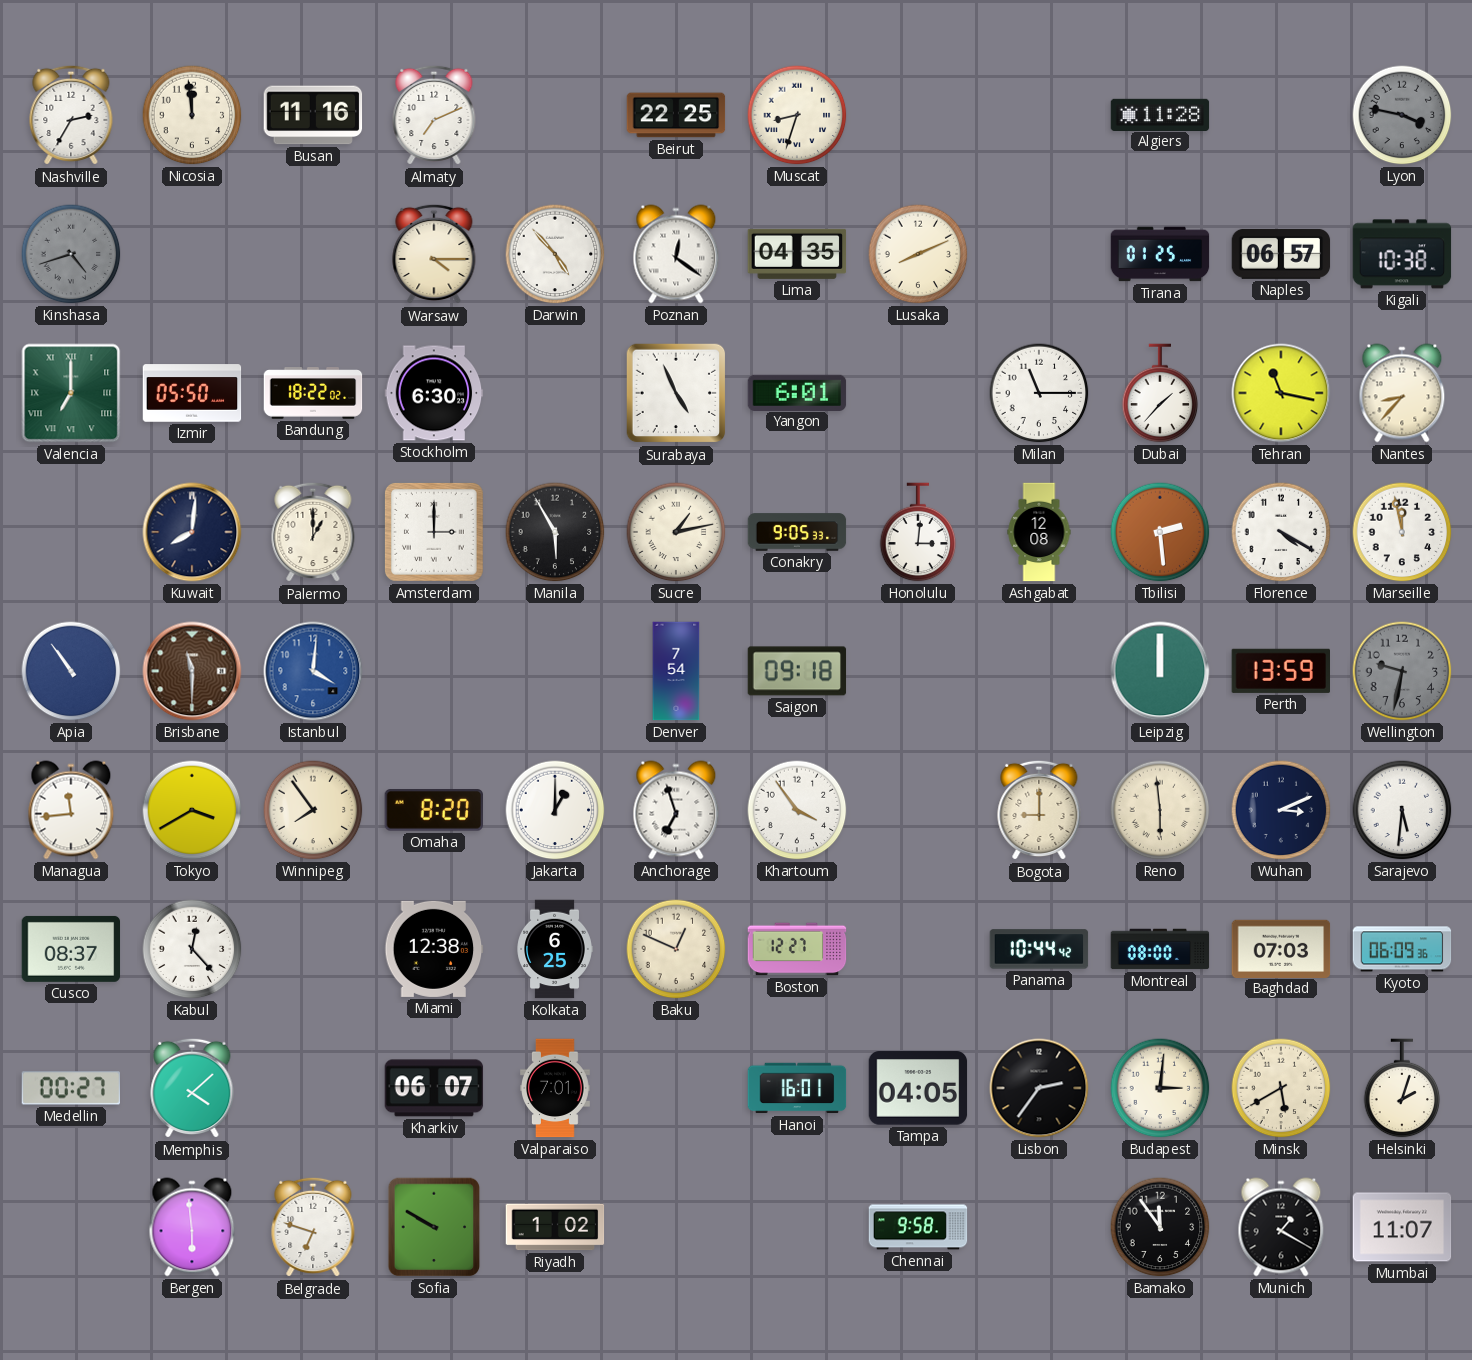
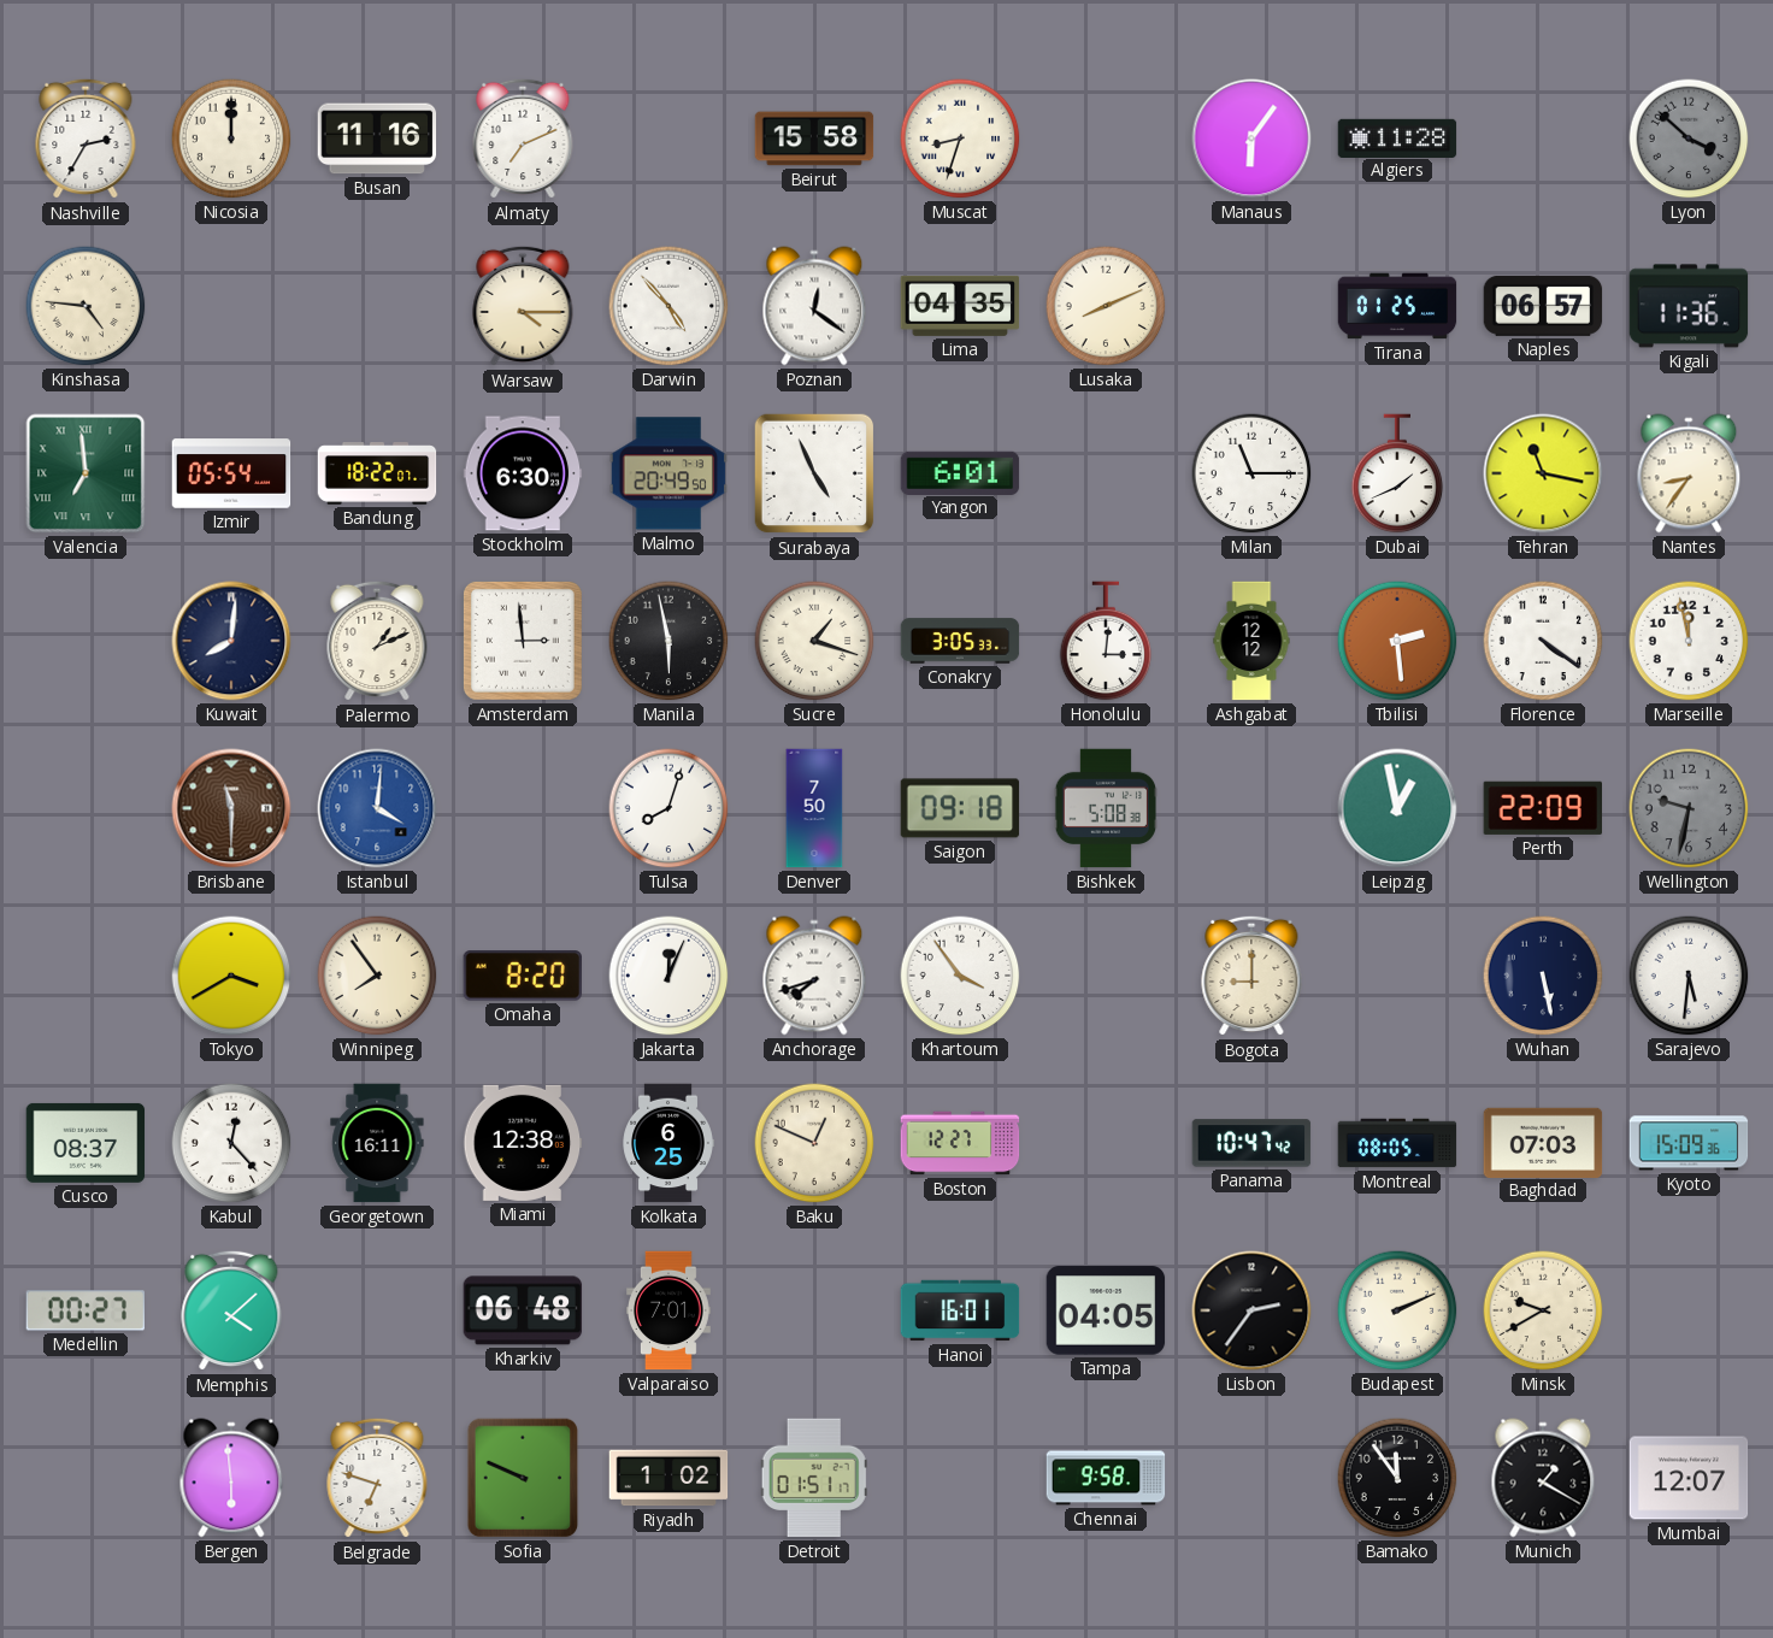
Nicosia: 11:59 -> 12:00 (231, 139)
Beirut: 22:25 -> 15:58 (814, 139)
Manaus: none -> 6:06 (1251, 139)
Lyon: 3:47 -> 3:52 (1689, 139)
Kinshasa: 4:42 -> 4:46 (86, 306)
Kinshasa dial: grey -> cream (86, 306)
Kigali: 10:38 -> 11:36 (1689, 306)
Valencia: 7:00 -> 6:59 (86, 473)
Izmir: 05:50 -> 05:54 (231, 473)
Bandung: 18:22:02 -> 18:22:07 (377, 473)
Malmo: none -> 20:49 (668, 473)
Dubai: 1:37 -> 1:41 (1397, 473)
Nantes: 8:37 -> 8:36 (1689, 473)
Palermo: 1:00 -> 1:11 (377, 641)
Amsterdam: 3:00 -> 2:59 (523, 641)
Manila: 5:55 -> 5:58 (668, 641)
Sucre: 1:13 -> 1:18 (814, 641)
Conakry: 9:05 -> 3:05 (960, 641)
Ashgabat: 12:08 -> 12:12 (1251, 641)
Florence: 4:20 -> 4:21 (1543, 641)
Apia: 10:54 -> none (71, 671)
Tulsa: none -> 8:03 (668, 808)
Denver: 7:54 -> 7:50 (814, 808)
Bishkek: none -> 5:08 (1106, 808)
Leipzig: 12:00 -> 12:58 (1397, 808)
Perth: 13:59 -> 22:09 (1542, 808)
Managua: 11:44 -> none (71, 810)
Jakarta: 1:00 -> 12:04 (668, 976)
Anchorage: 6:57 -> 7:42 (814, 976)
Reno: 5:59 -> none (1160, 810)
Wuhan: 3:11 -> 5:28 (1543, 976)
Georgetown: none -> 16:11 (377, 1143)
Panama: 10:44 -> 10:47 (1251, 1143)
Montreal: 08:00 -> 08:05 (1397, 1143)
Kyoto: 06:09 -> 15:09 (1689, 1143)
Kharkiv: 06:07 -> 06:48 (523, 1310)
Budapest: 3:01 -> 2:11 (1397, 1310)
Minsk: 5:40 -> 9:40 (1543, 1310)
Helsinki: 2:03 -> none (1402, 1088)
Sofia: 9:50 -> 9:49 (523, 1478)
Detroit: none -> 01:51 (814, 1478)
Mumbai: 11:07 -> 12:07 (1689, 1478)
